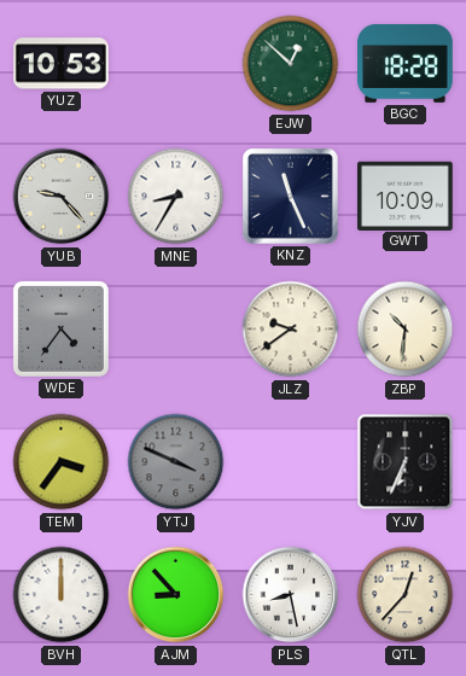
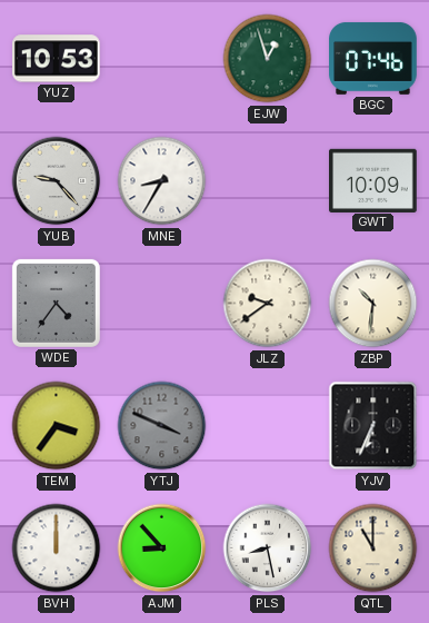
EJW: 12:52 -> 12:57 (268, 59)
BGC: 18:28 -> 07:46 (373, 58)
KNZ: 11:26 -> none (291, 197)
QTL: 12:37 -> 11:00 (373, 548)
